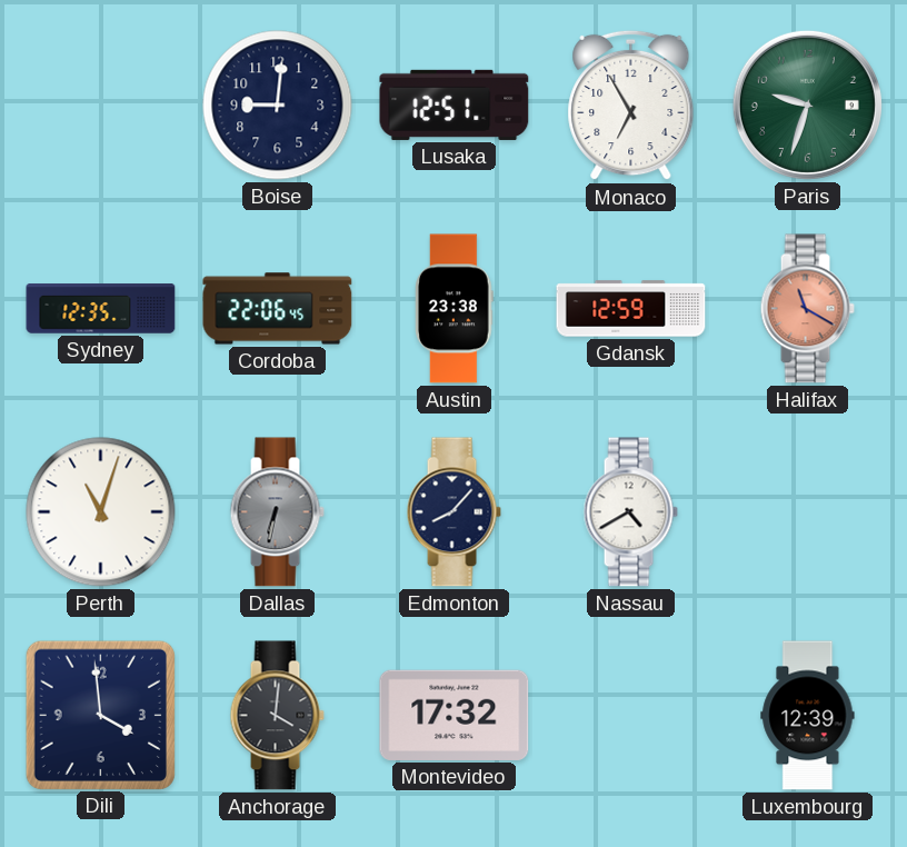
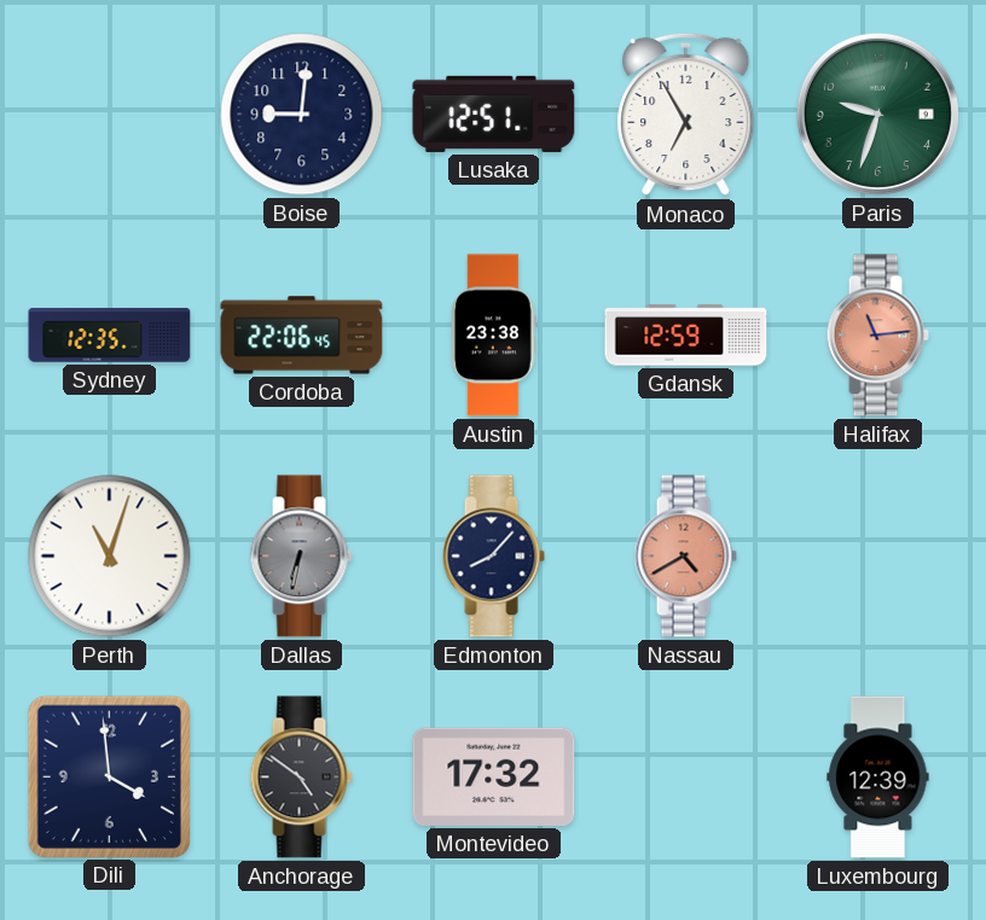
Halifax: 11:20 -> 11:14 (877, 336)
Nassau dial: white -> salmon (685, 557)
Anchorage: 4:01 -> 4:51 (301, 778)
